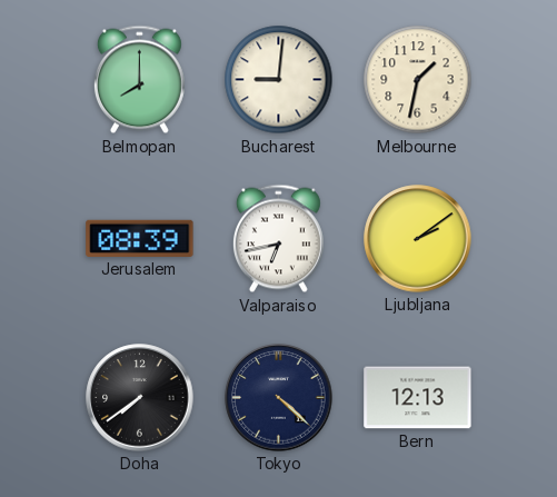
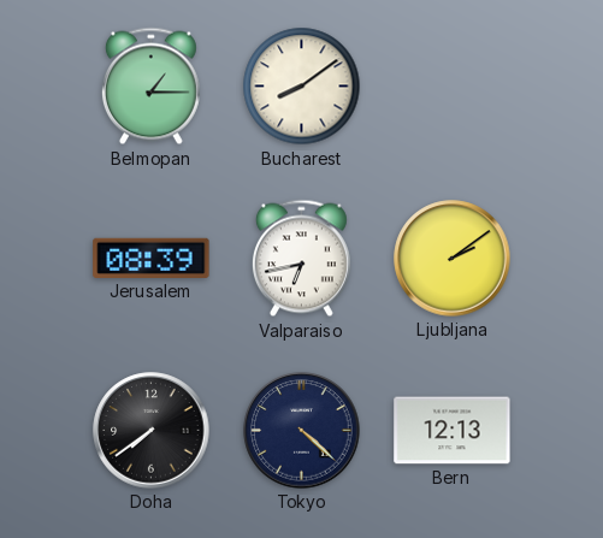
Belmopan: 8:00 -> 1:15 (150, 87)
Bucharest: 9:01 -> 8:09 (302, 87)
Melbourne: 1:32 -> none (418, 80)
